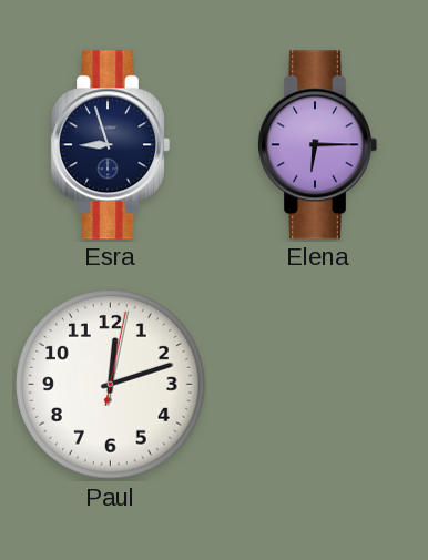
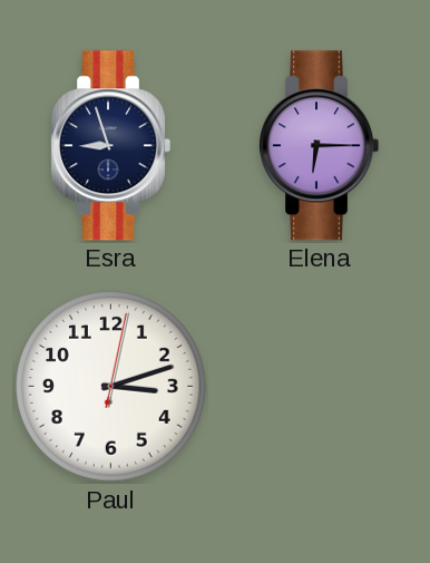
Paul: 12:12 -> 3:12 (111, 387)
